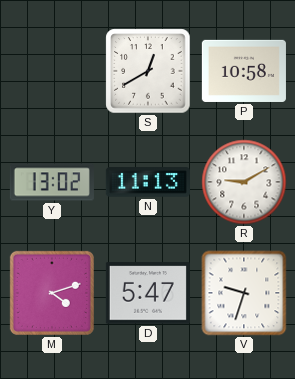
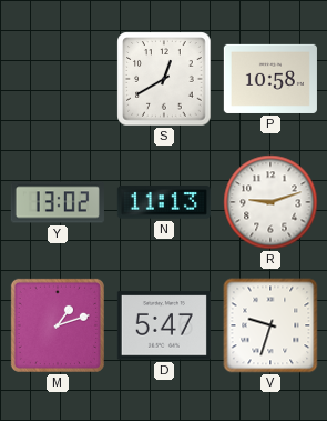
R: 9:10 -> 9:12 (270, 202)
M: 4:12 -> 1:12 (58, 325)
